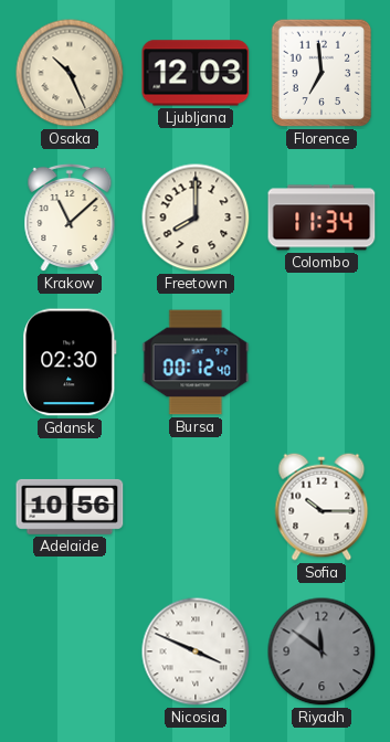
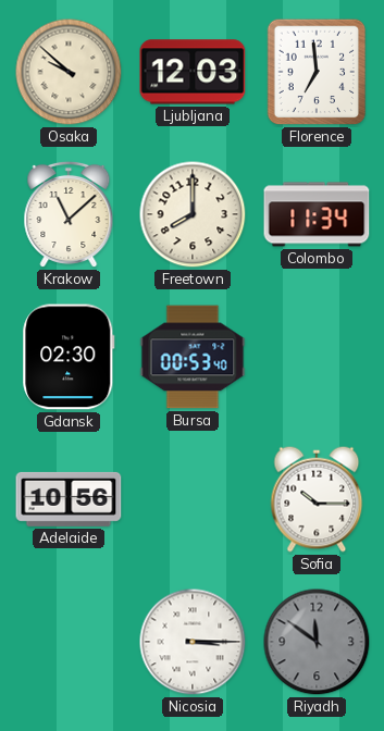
Osaka: 10:26 -> 9:52 (69, 72)
Bursa: 00:12 -> 00:53 (193, 357)
Nicosia: 3:49 -> 3:15 (193, 642)
